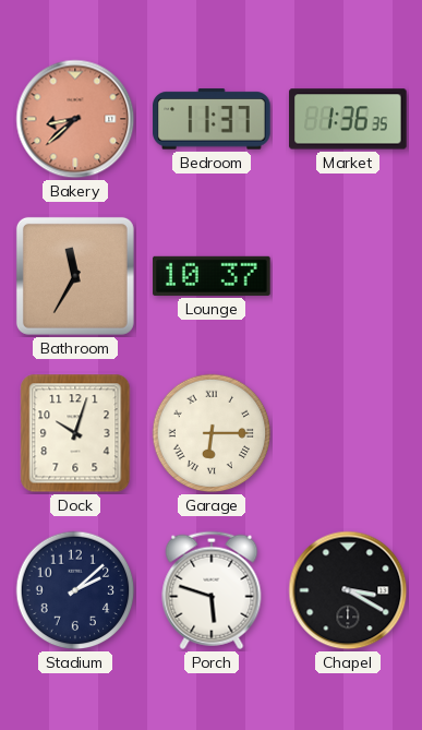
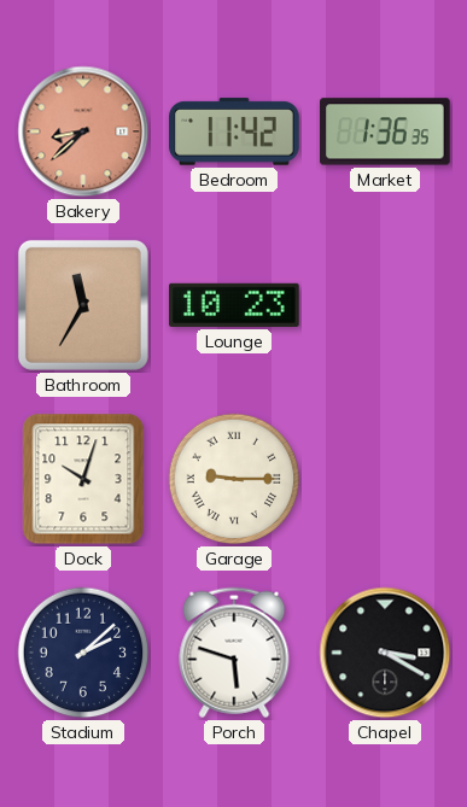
Bedroom: 11:37 -> 11:42 (234, 131)
Lounge: 10:37 -> 10:23 (234, 305)
Garage: 6:15 -> 9:15 (234, 479)
